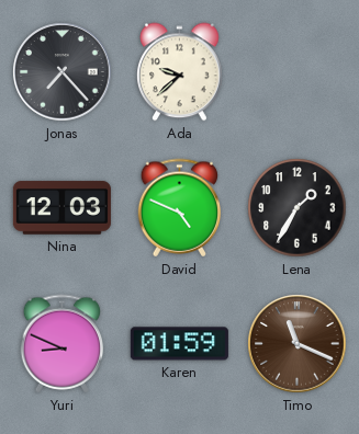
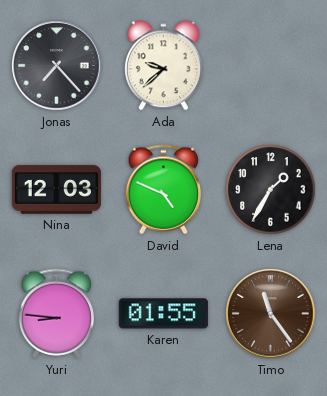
Yuri: 8:49 -> 8:46 (57, 314)
Karen: 01:59 -> 01:55 (163, 314)
Timo: 11:19 -> 11:24 (271, 314)
